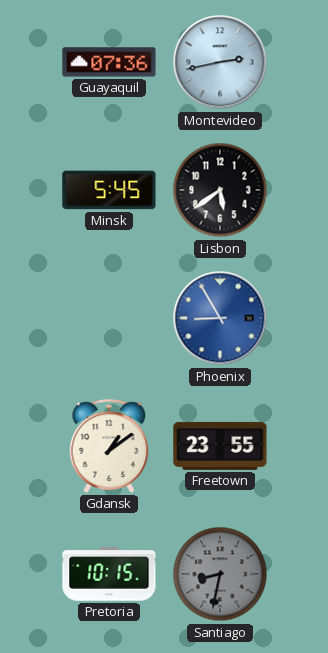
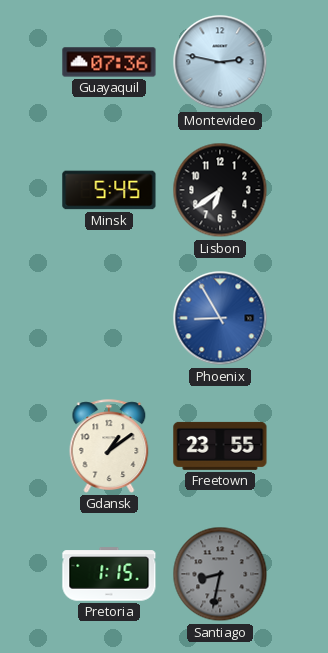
Montevideo: 2:43 -> 2:47 (220, 62)
Lisbon: 5:39 -> 6:39 (220, 190)
Pretoria: 10:15 -> 1:15 (109, 574)
